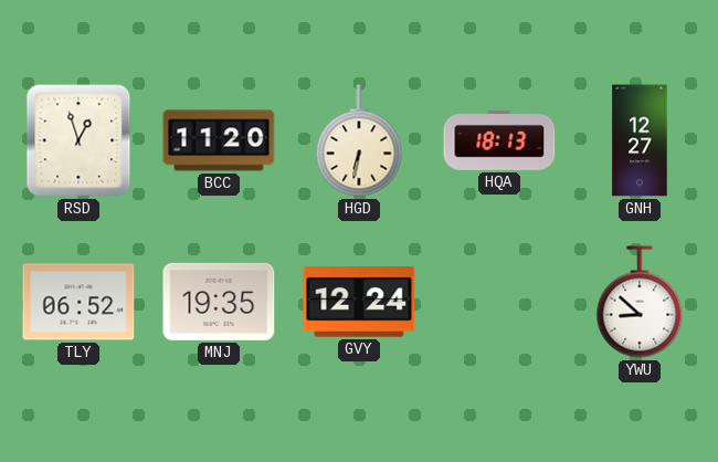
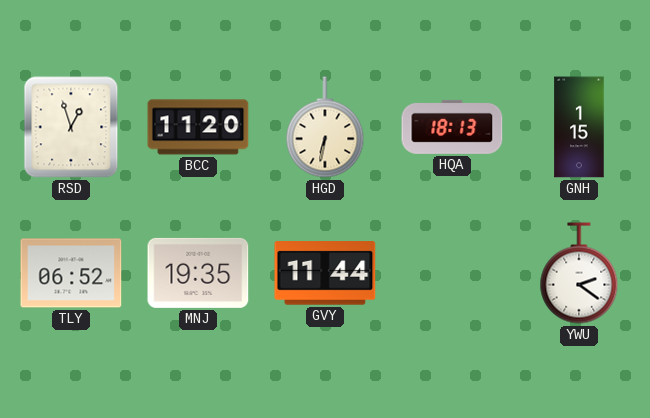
GNH: 12:27 -> 1:15 (579, 127)
GVY: 12:24 -> 11:44 (325, 273)
YWU: 8:52 -> 2:21 (579, 273)
